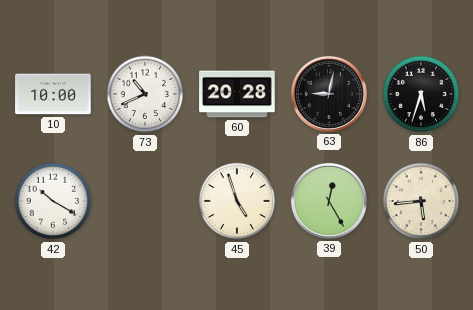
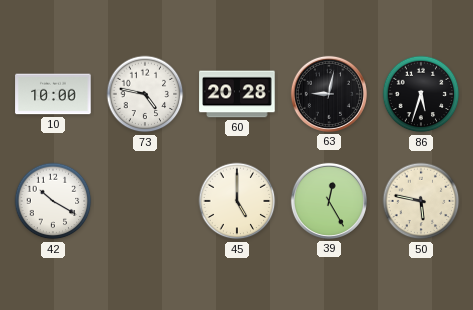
73: 10:41 -> 4:47 (145, 94)
45: 4:57 -> 5:00 (237, 201)
50: 5:44 -> 5:47 (421, 201)
